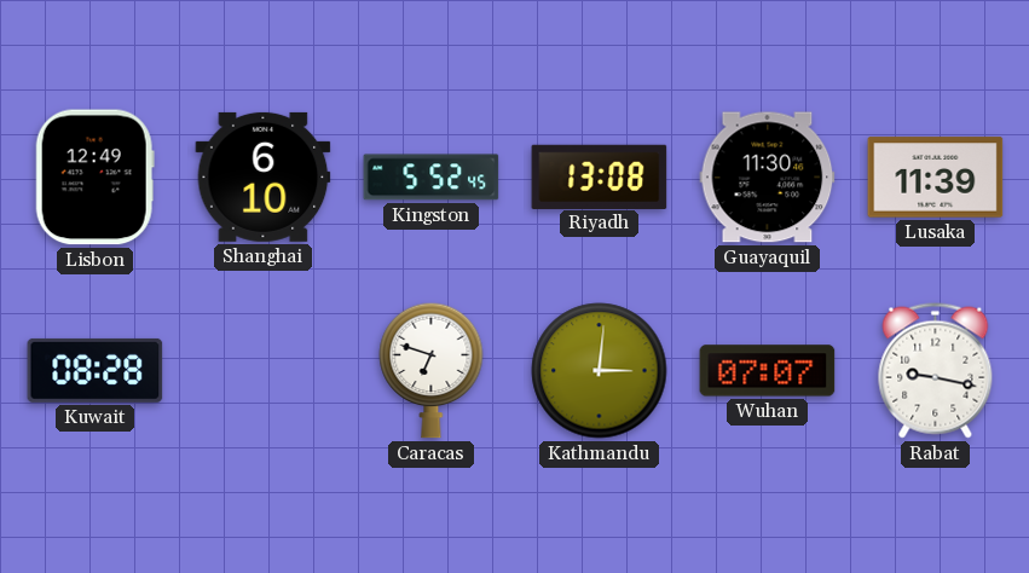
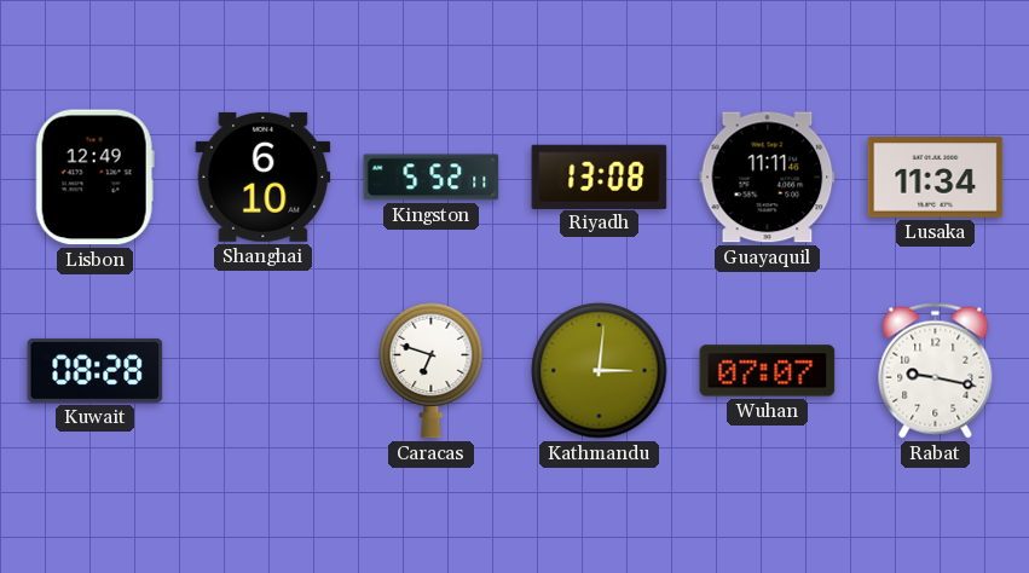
Kingston: 5:52:45 -> 5:52:11 (432, 178)
Guayaquil: 11:30 -> 11:11 (768, 178)
Lusaka: 11:39 -> 11:34 (936, 178)
